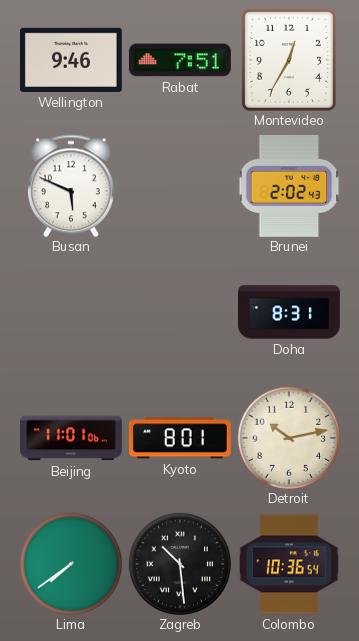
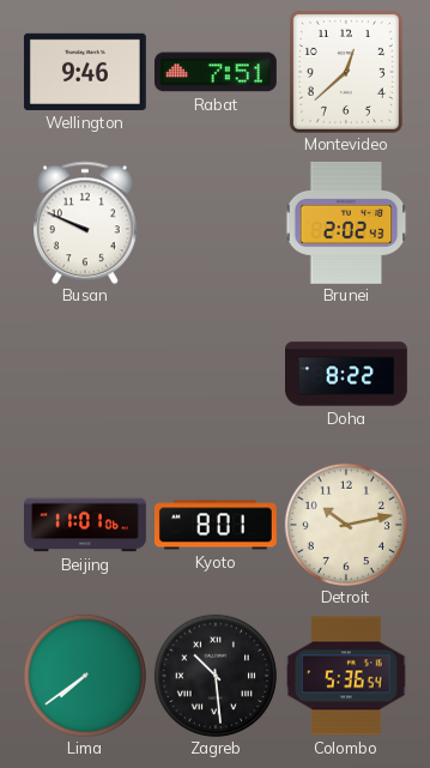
Montevideo: 12:35 -> 12:38 (346, 72)
Busan: 5:49 -> 9:49 (85, 223)
Doha: 8:31 -> 8:22 (347, 374)
Colombo: 10:36 -> 5:36 (346, 676)
